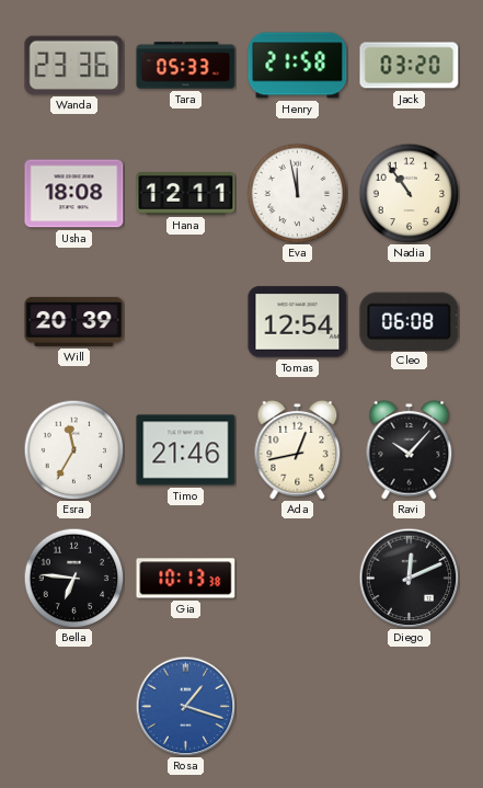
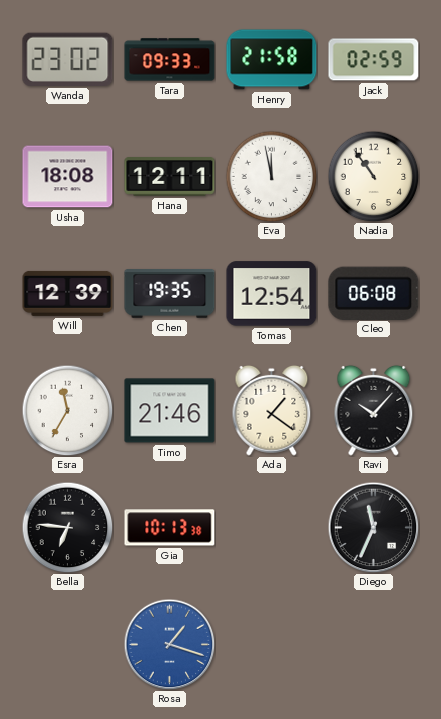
Wanda: 23:36 -> 23:02 (68, 59)
Tara: 05:33 -> 09:33 (170, 60)
Jack: 03:20 -> 02:59 (374, 60)
Will: 20:39 -> 12:39 (68, 293)
Chen: none -> 19:35 (170, 294)
Ada: 12:43 -> 1:21 (272, 410)
Diego: 12:11 -> 11:34 (373, 527)
